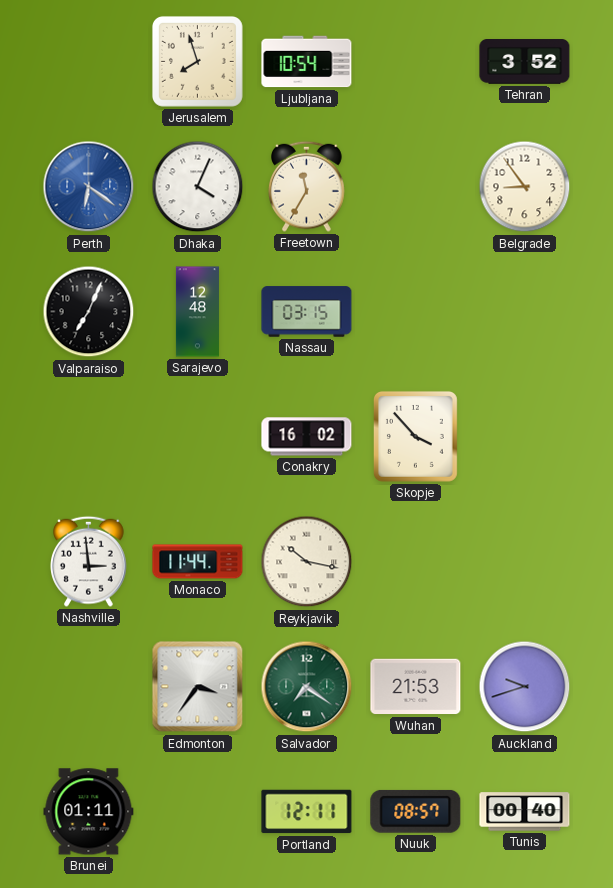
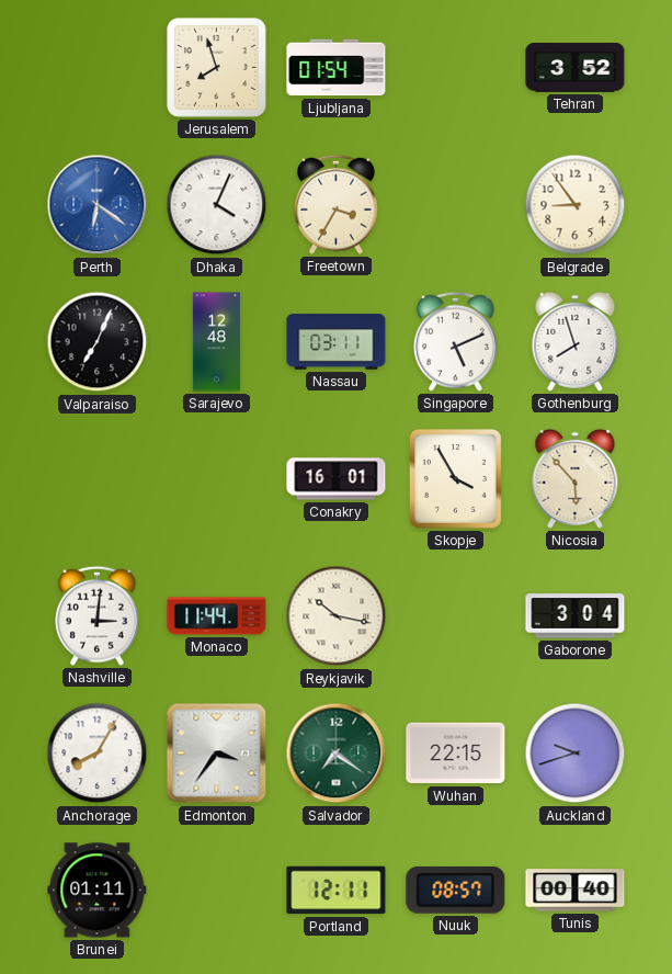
Ljubljana: 10:54 -> 01:54 (337, 68)
Freetown: 11:35 -> 3:35 (337, 204)
Nassau: 03:15 -> 03:11 (337, 342)
Singapore: none -> 5:11 (456, 341)
Gothenburg: none -> 7:57 (576, 341)
Conakry: 16:02 -> 16:01 (337, 479)
Skopje: 3:53 -> 3:55 (455, 479)
Nicosia: none -> 5:53 (576, 478)
Nashville: 2:59 -> 3:01 (98, 615)
Gaborone: none -> 3:04 (576, 616)
Anchorage: none -> 8:05 (98, 754)
Wuhan: 21:53 -> 22:15 (456, 754)
